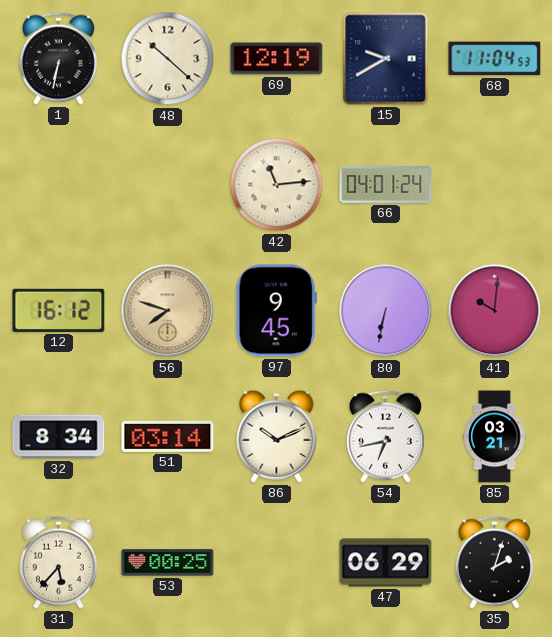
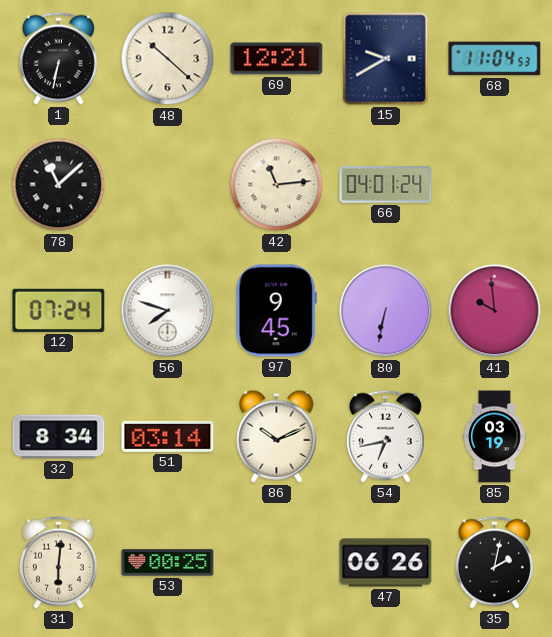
69: 12:19 -> 12:21 (277, 59)
78: none -> 11:08 (59, 185)
12: 16:12 -> 07:24 (59, 310)
56 dial: champagne -> white (168, 311)
41: 10:01 -> 9:59 (495, 311)
85: 03:21 -> 03:19 (495, 437)
31: 5:37 -> 6:01 (58, 562)
47: 06:29 -> 06:26 (386, 563)
35: 2:03 -> 2:02 (494, 562)
